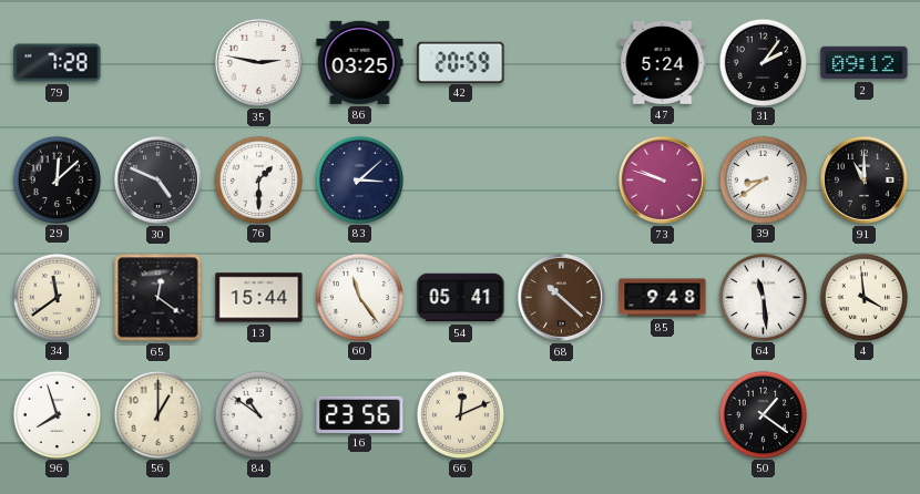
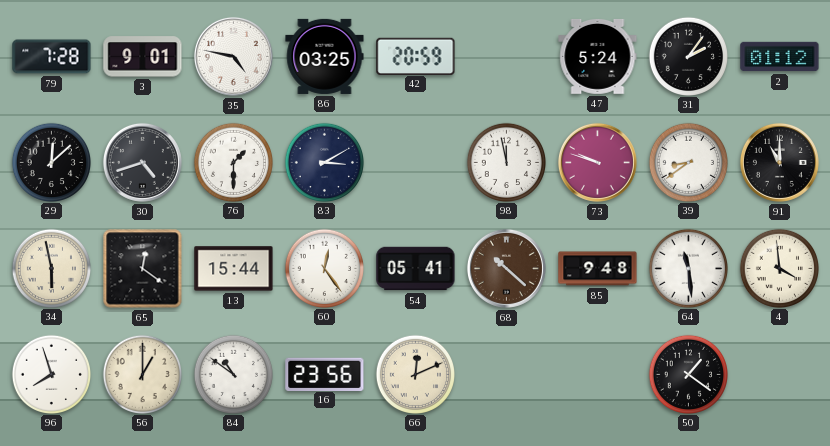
3: none -> 9:01 (143, 57)
35: 2:47 -> 4:47 (233, 56)
2: 09:12 -> 01:12 (780, 57)
30: 4:49 -> 4:42 (142, 162)
83: 3:08 -> 3:10 (324, 162)
98: none -> 11:58 (506, 162)
34: 11:39 -> 5:58 (51, 268)
60: 11:24 -> 12:24 (324, 268)
